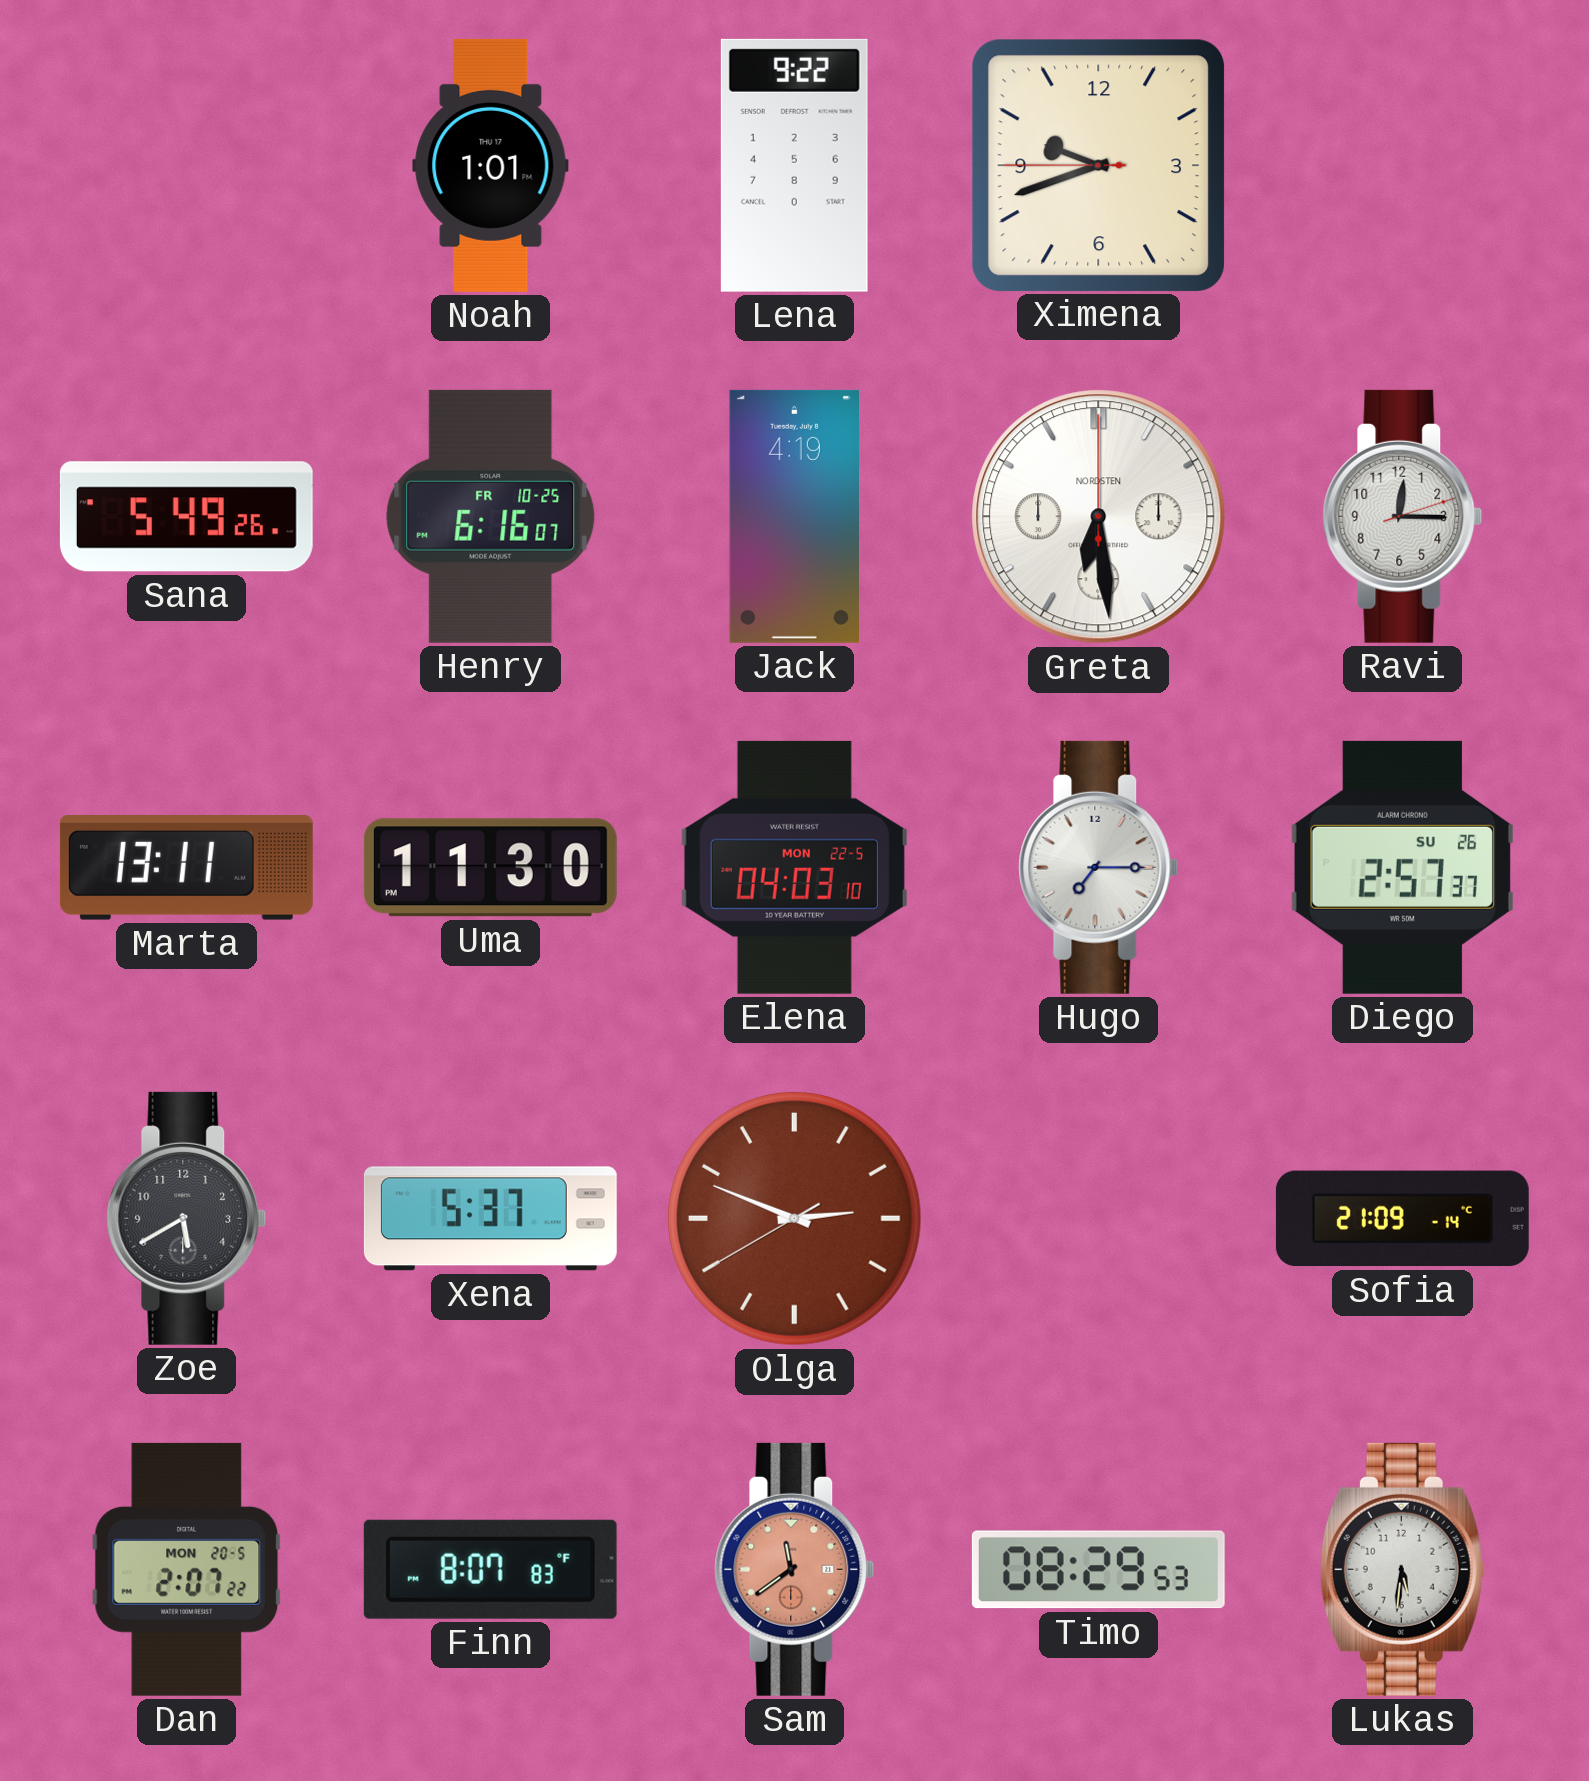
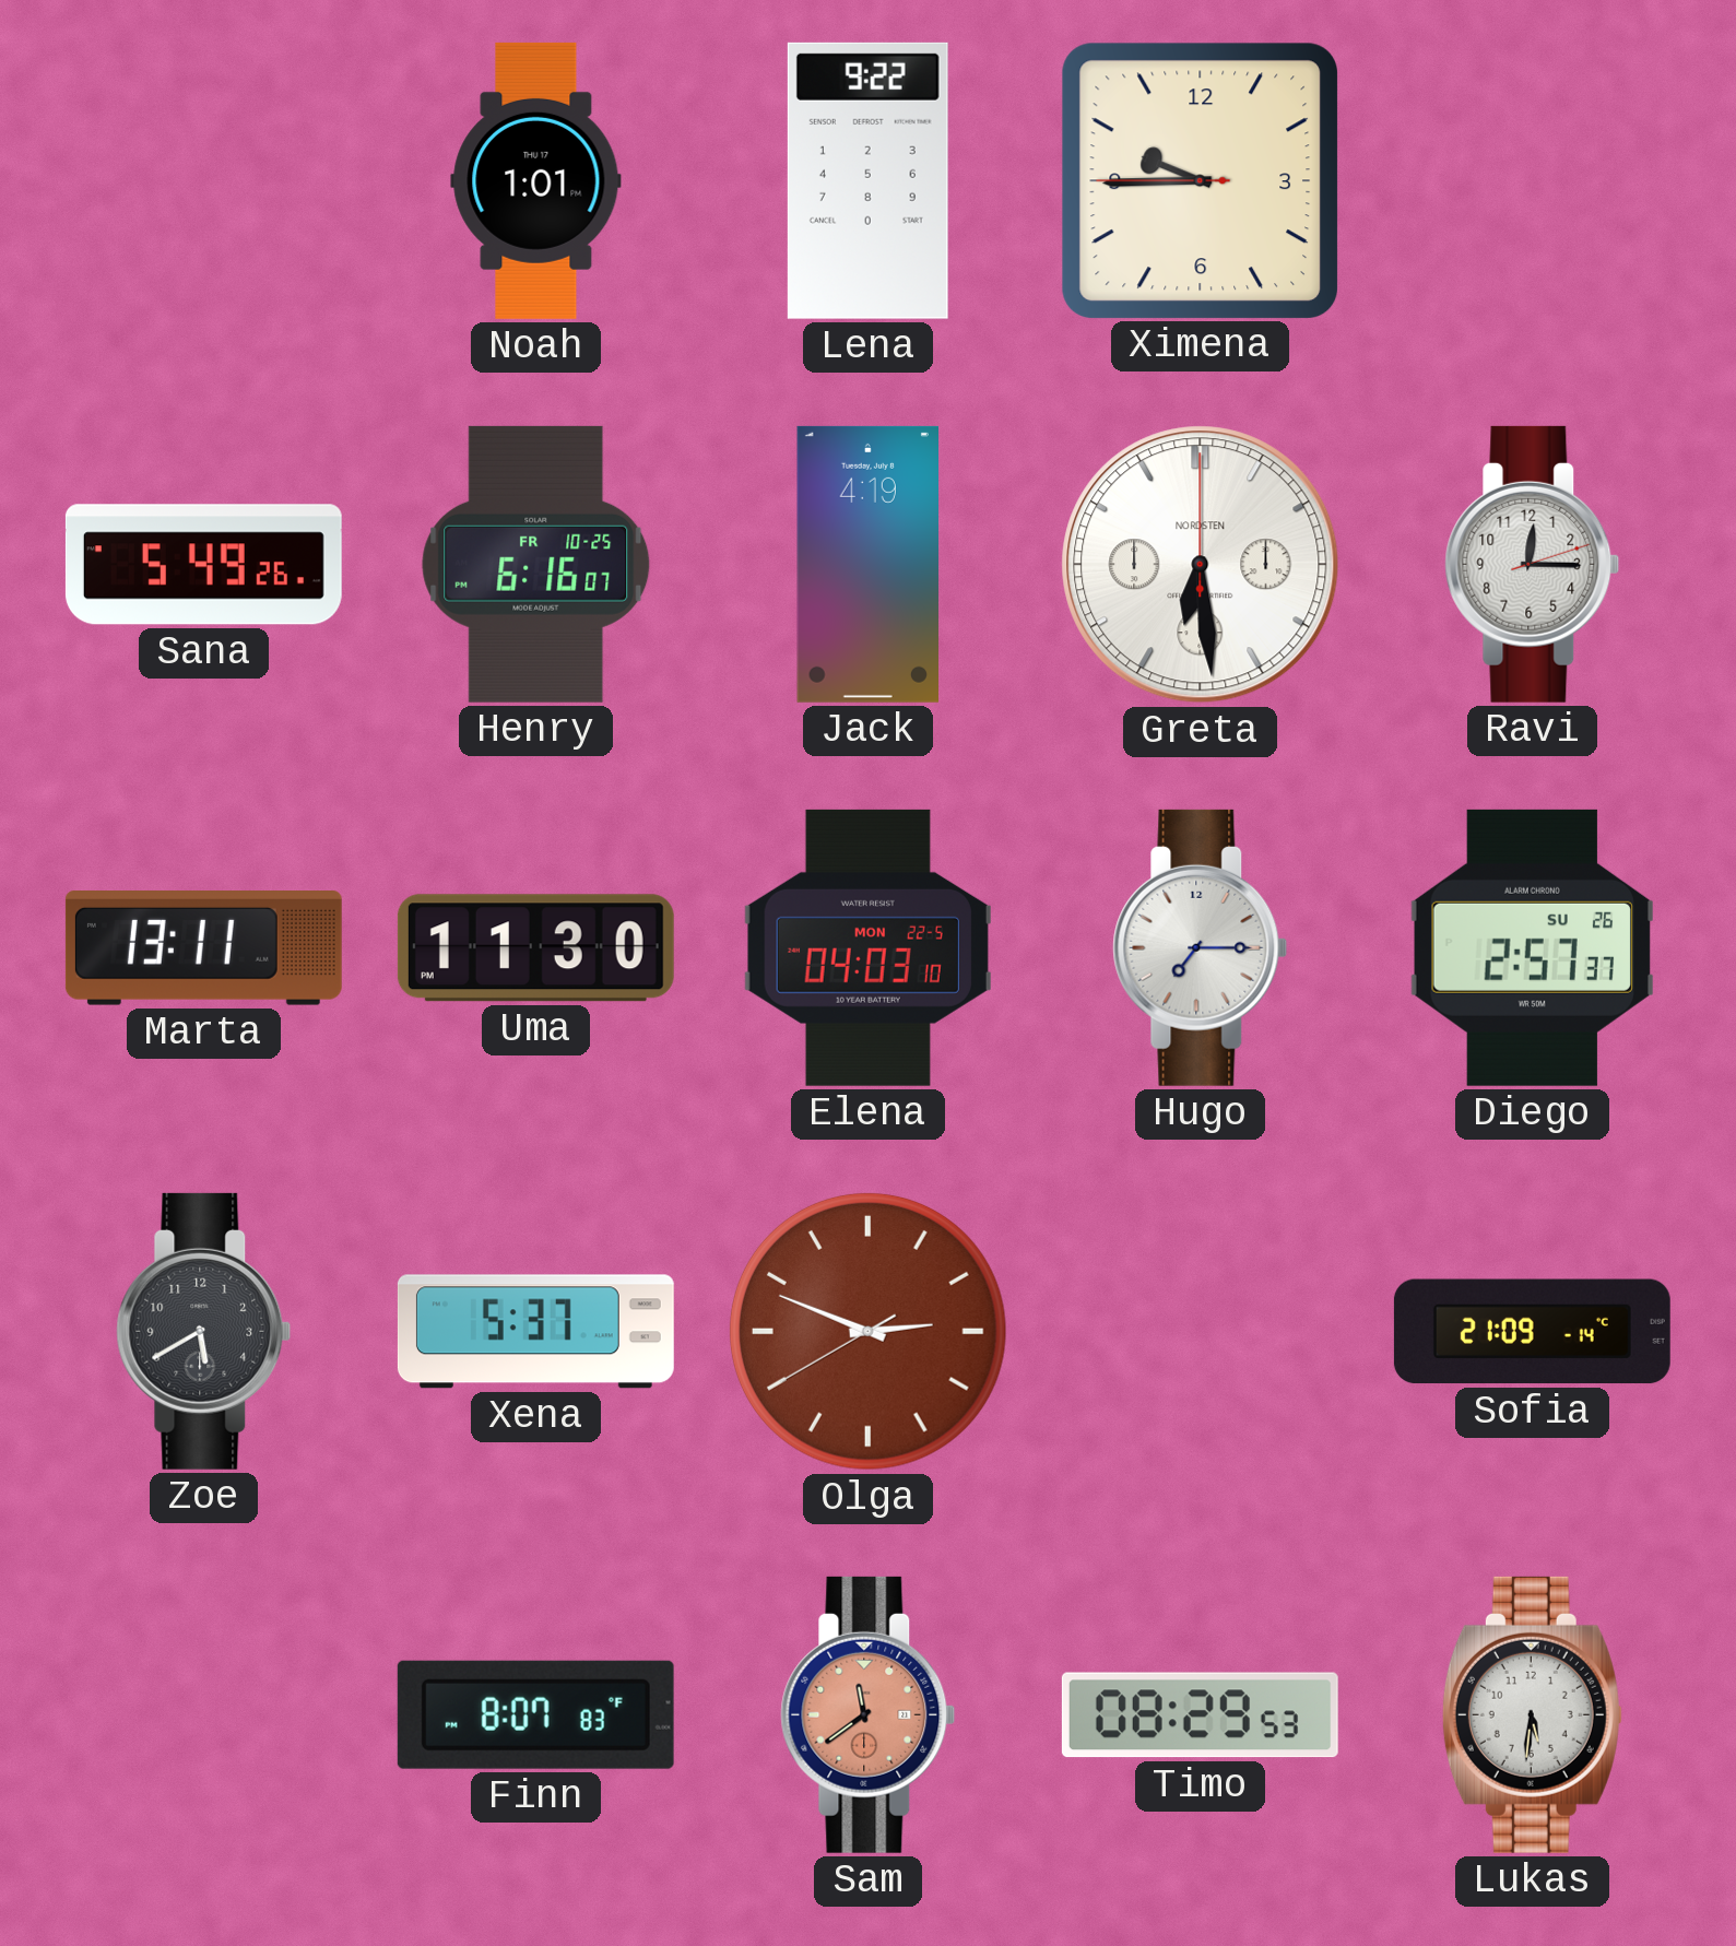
Ximena: 9:41 -> 9:44 (1200, 180)
Dan: 2:07 -> none (187, 1569)
